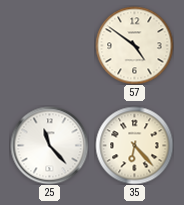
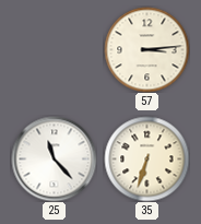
57: 4:51 -> 3:14 (146, 49)
35: 6:23 -> 6:33 (146, 158)
